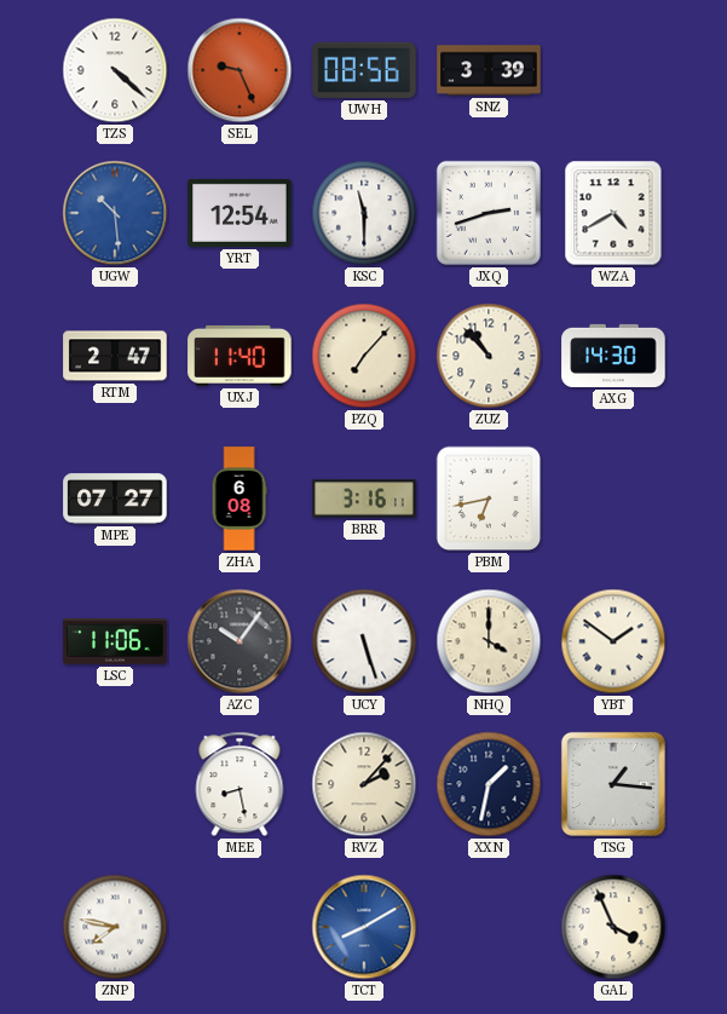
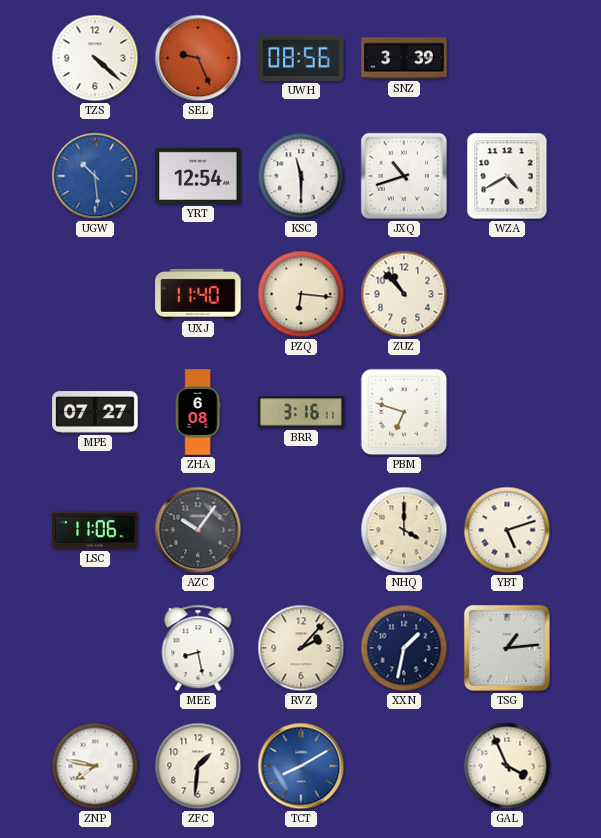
JXQ: 2:42 -> 10:42 (404, 176)
RTM: 2:47 -> none (115, 356)
PZQ: 7:07 -> 6:16 (301, 294)
AXG: 14:30 -> none (613, 356)
PBM: 6:43 -> 6:48 (404, 412)
UCY: 5:27 -> none (364, 641)
YBT: 1:51 -> 5:12 (507, 530)
TSG: 1:16 -> 1:14 (507, 648)
ZFC: none -> 1:31 (198, 766)
